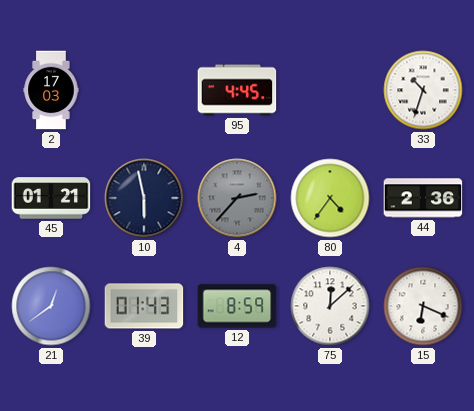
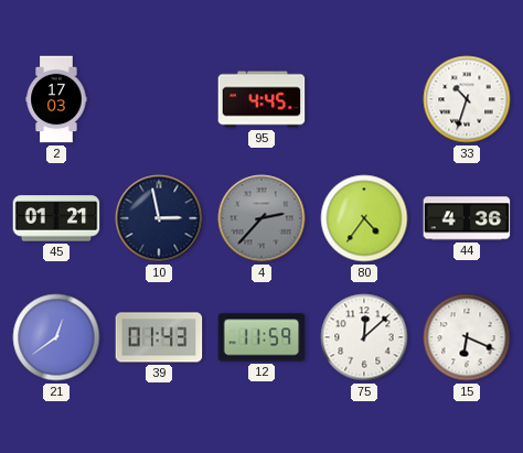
10: 5:58 -> 2:58 (159, 218)
44: 2:36 -> 4:36 (467, 218)
12: 8:59 -> 11:59 (261, 337)
